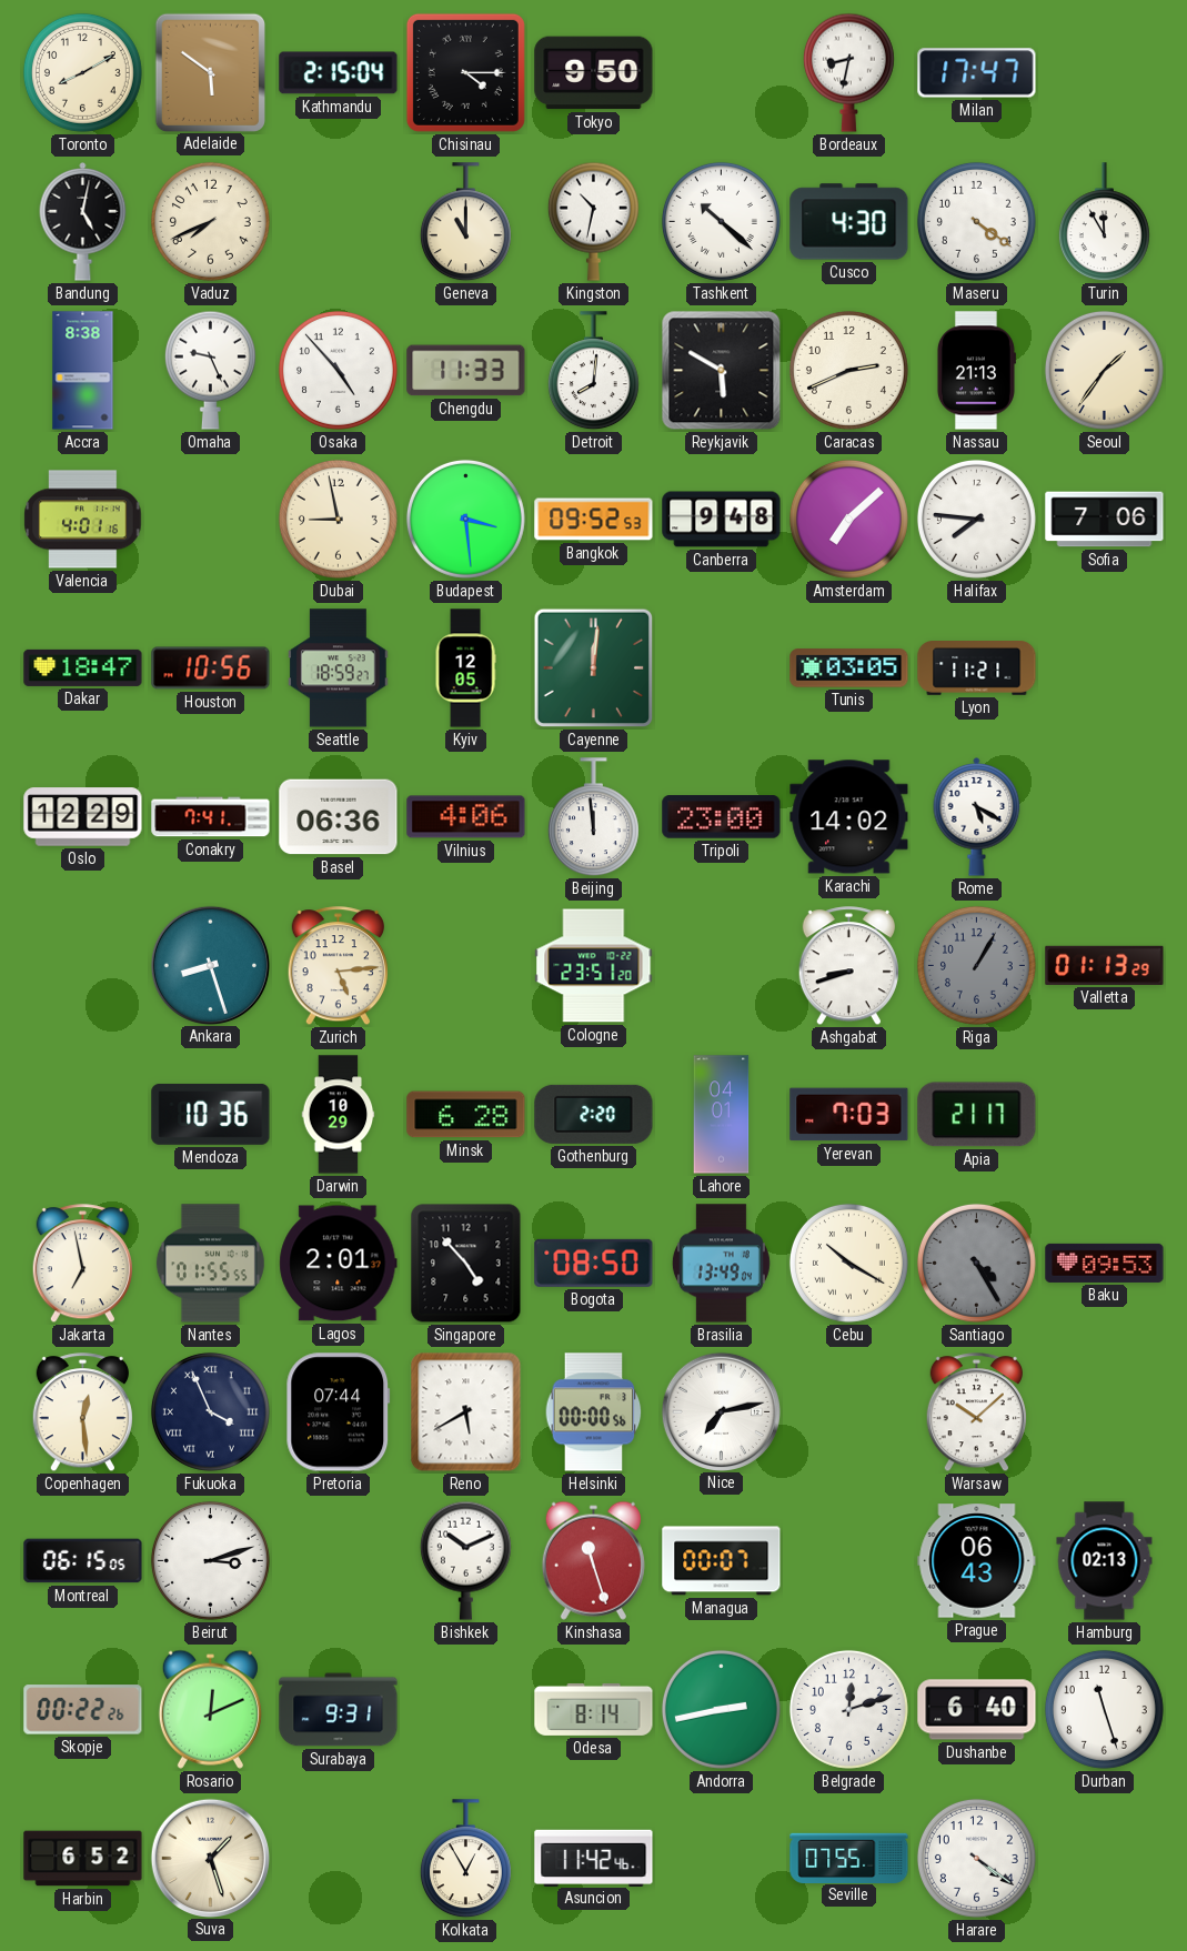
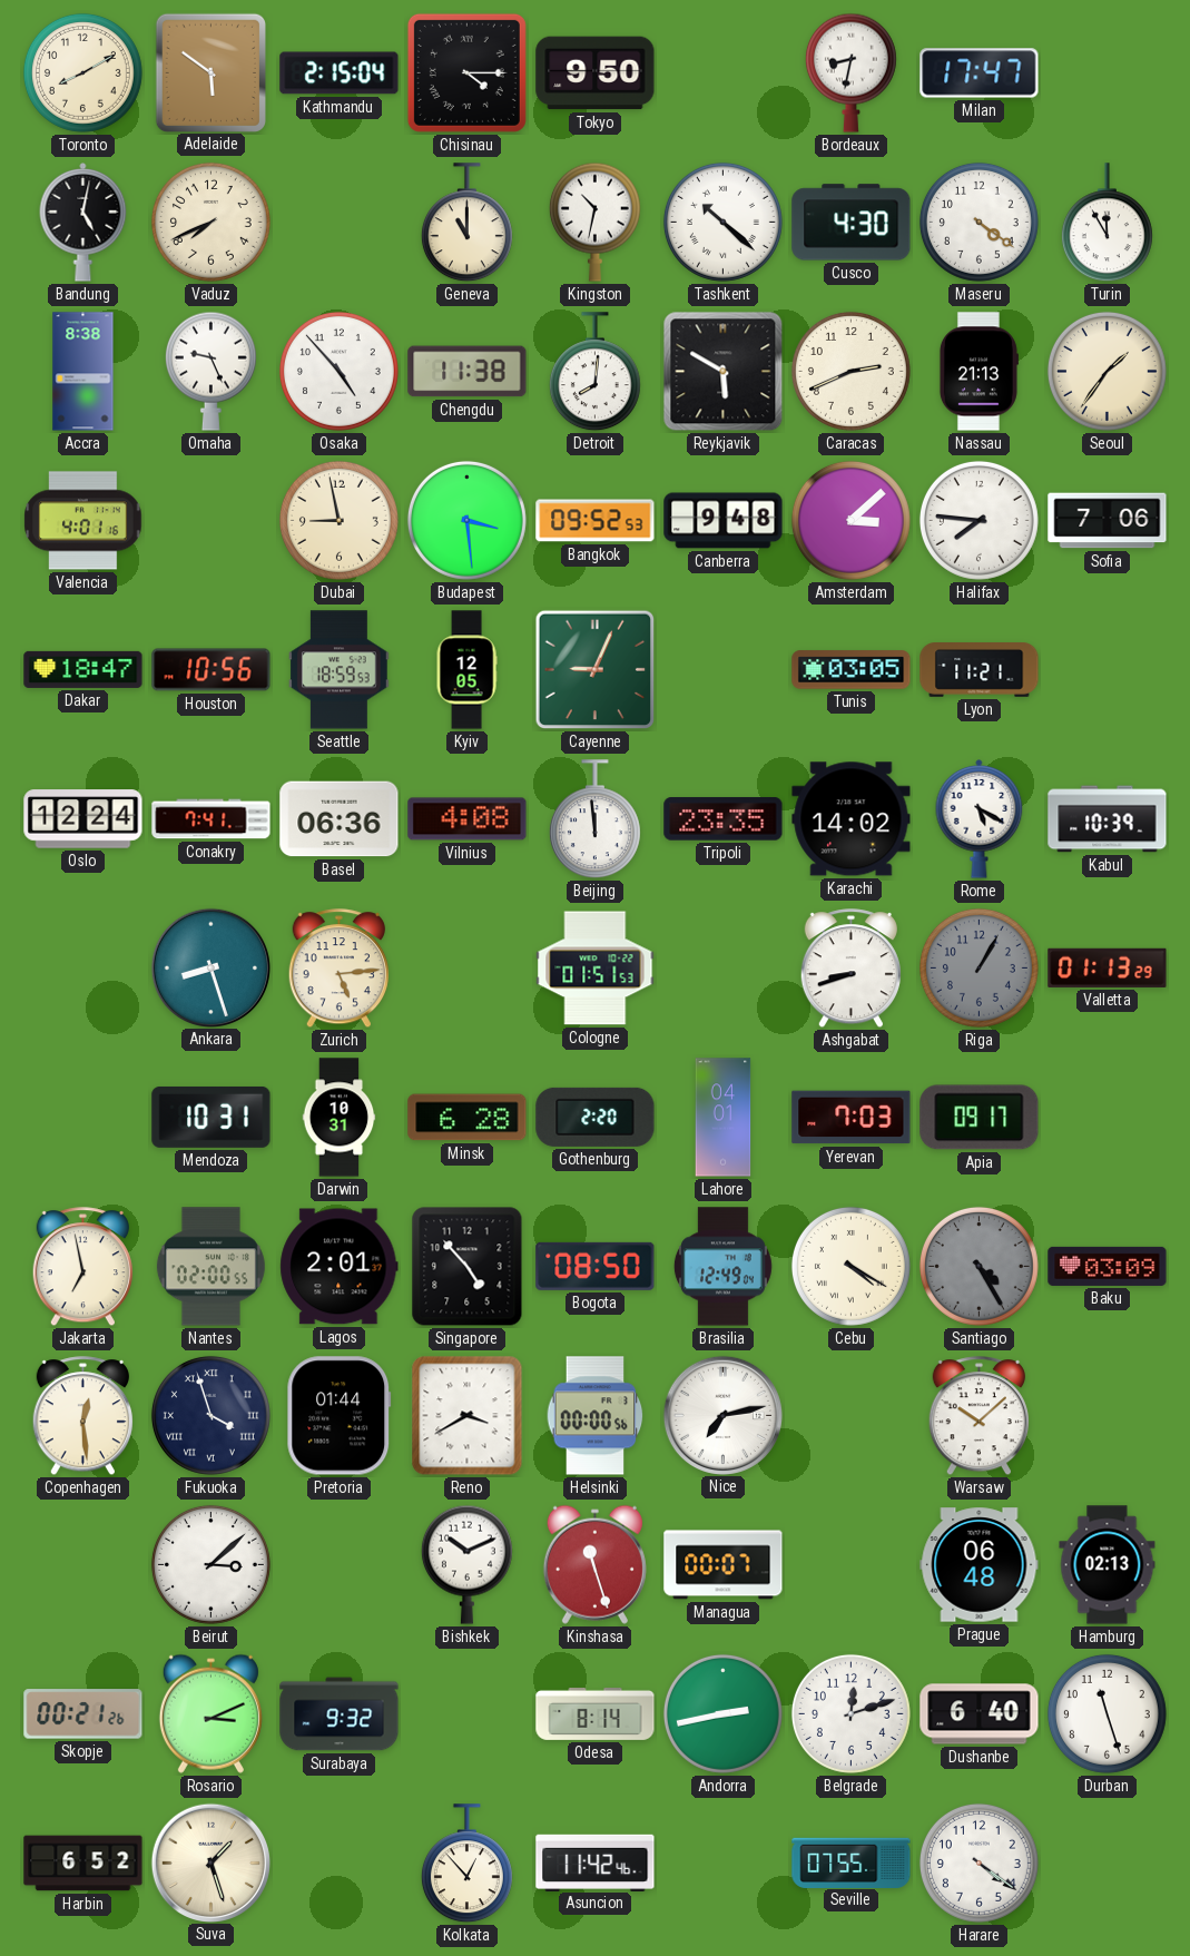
Chengdu: 11:33 -> 11:38 (468, 372)
Amsterdam: 7:08 -> 3:08 (850, 520)
Seattle: 18:59:27 -> 18:59:53 (338, 670)
Cayenne: 12:01 -> 9:04 (596, 670)
Oslo: 12:29 -> 12:24 (83, 819)
Vilnius: 4:06 -> 4:08 (468, 819)
Tripoli: 23:00 -> 23:35 (724, 819)
Kabul: none -> 10:39 (1108, 819)
Cologne: 23:51 -> 01:51 (596, 969)
Mendoza: 10:36 -> 10:31 (212, 1117)
Darwin: 10:29 -> 10:31 (340, 1118)
Apia: 21:17 -> 09:17 (980, 1118)
Nantes: 01:55 -> 02:00 (210, 1267)
Brasilia: 13:49 -> 12:49 (722, 1267)
Cebu: 10:20 -> 4:20 (850, 1266)
Baku: 09:53 -> 03:09 (1108, 1266)
Fukuoka: 3:56 -> 3:57 (210, 1415)
Pretoria: 07:44 -> 01:44 (340, 1416)
Reno: 5:40 -> 3:40 (468, 1416)
Montreal: 06:15 -> none (83, 1561)
Beirut: 3:12 -> 3:08 (210, 1564)
Prague: 06:43 -> 06:48 (980, 1565)
Skopje: 00:22 -> 00:21 (83, 1714)
Rosario: 12:11 -> 3:11 (210, 1713)
Surabaya: 9:31 -> 9:32 (340, 1714)
Kolkata: 12:55 -> 12:53 (466, 1864)
